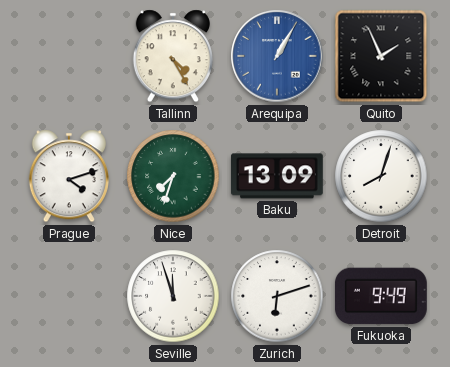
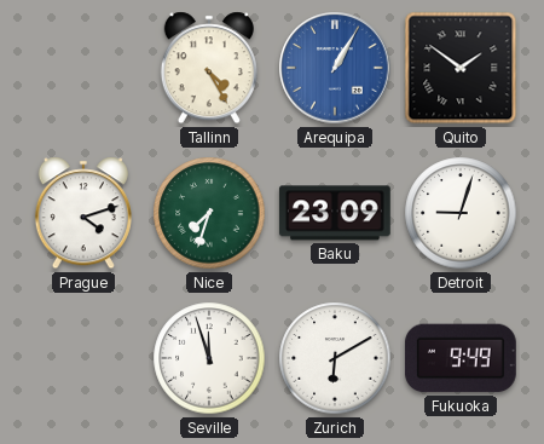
Quito: 1:56 -> 1:51 (461, 68)
Baku: 13:09 -> 23:09 (335, 213)
Detroit: 8:03 -> 9:03 (461, 213)
Zurich: 6:12 -> 6:10 (335, 358)
